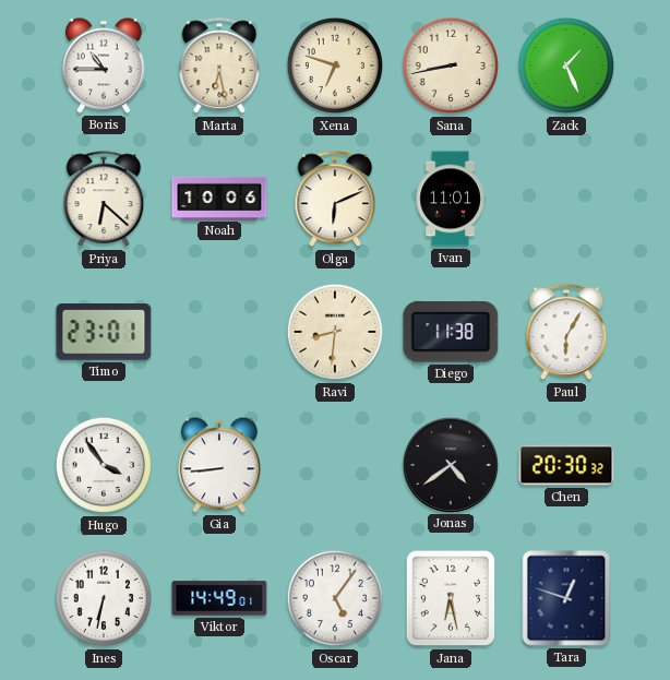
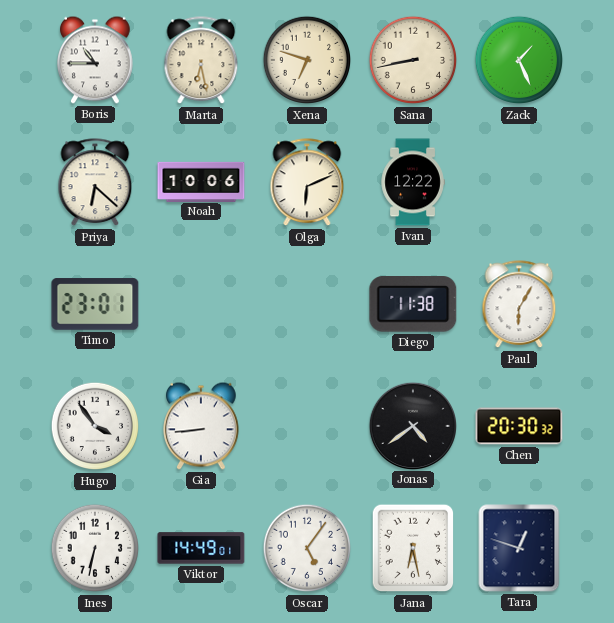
Ivan: 11:01 -> 12:22 (413, 182)
Ravi: 8:31 -> none (335, 332)
